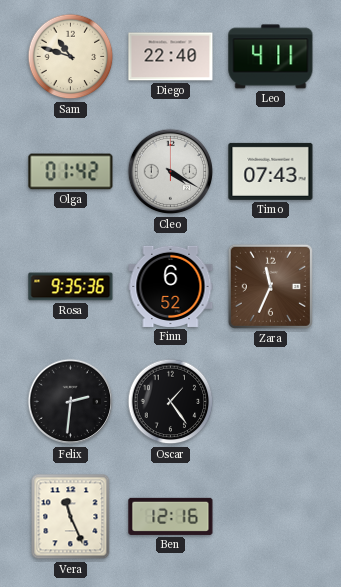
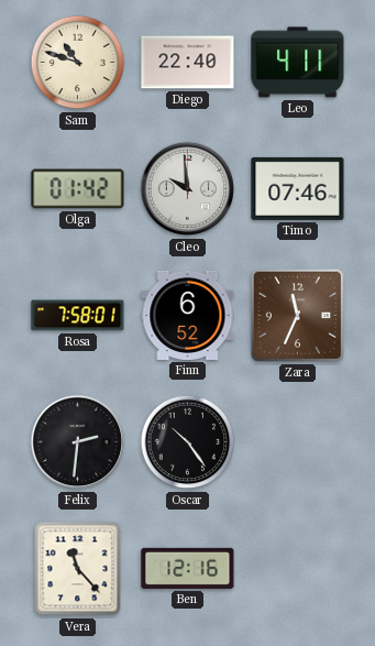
Cleo: 4:20 -> 9:59 (188, 189)
Timo: 07:43 -> 07:46 (298, 188)
Rosa: 9:35 -> 7:58 (78, 316)
Oscar: 1:24 -> 10:24 (188, 442)
Vera: 11:26 -> 11:23 (78, 569)
